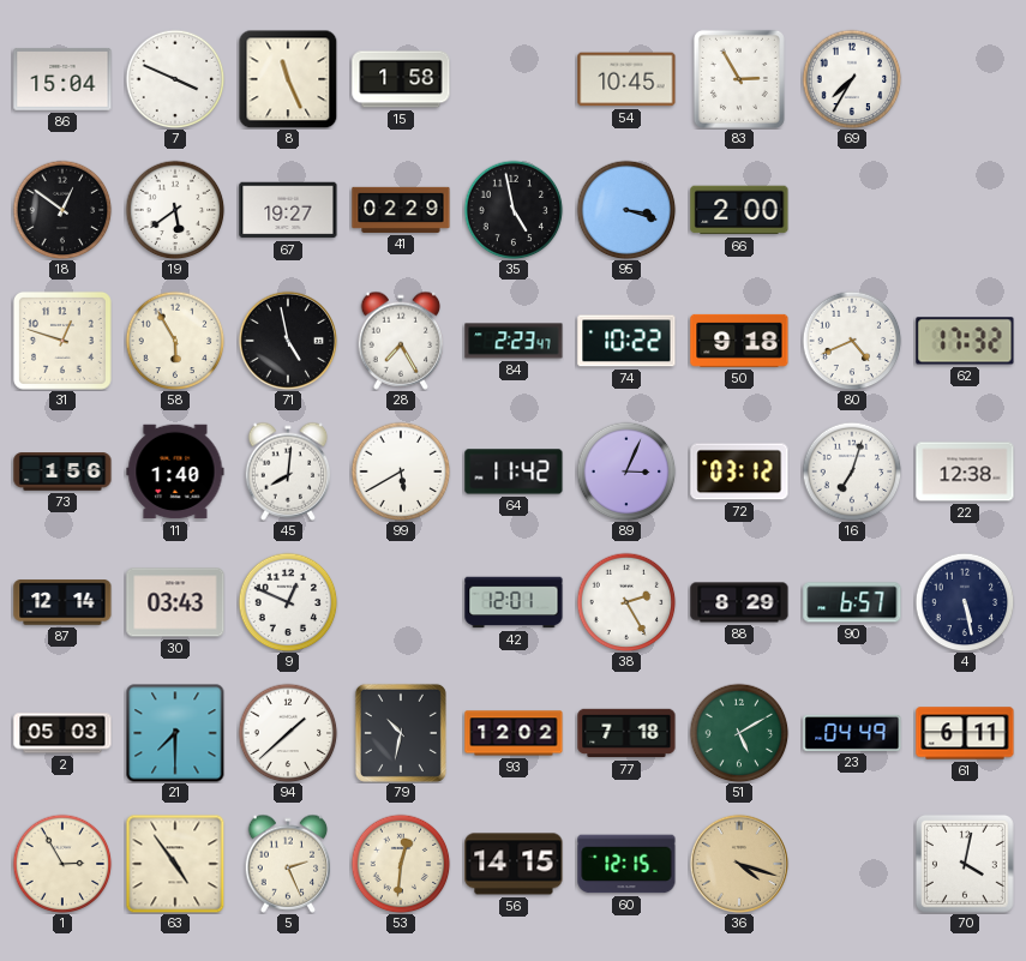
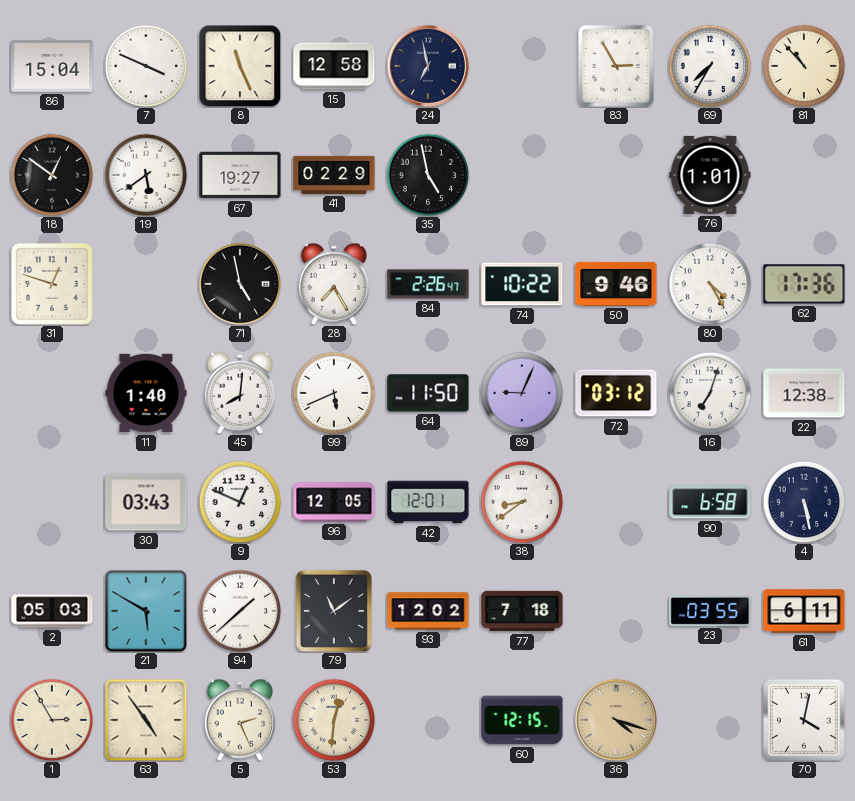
15: 1:58 -> 12:58 (334, 66)
24: none -> 6:58 (427, 65)
54: 10:45 -> none (626, 79)
81: none -> 10:53 (804, 66)
95: 3:18 -> none (626, 210)
66: 2:00 -> none (739, 210)
76: none -> 1:01 (710, 175)
58: 5:55 -> none (175, 341)
84: 2:23 -> 2:26 (428, 284)
50: 9:18 -> 9:46 (616, 284)
80: 4:41 -> 4:25 (710, 284)
62: 17:32 -> 17:36 (804, 284)
73: 1:56 -> none (62, 472)
99: 5:40 -> 5:41 (334, 393)
64: 11:42 -> 11:50 (428, 393)
89: 3:04 -> 9:04 (522, 393)
87: 12:14 -> none (62, 602)
96: none -> 12:05 (334, 502)
38: 2:25 -> 8:39 (522, 502)
88: 8:29 -> none (739, 602)
90: 6:57 -> 6:58 (710, 502)
21: 7:30 -> 5:50 (146, 611)
79: 10:32 -> 11:09 (334, 611)
51: 5:10 -> none (739, 733)
23: 04:49 -> 03:55 (710, 611)
56: 14:15 -> none (514, 864)
